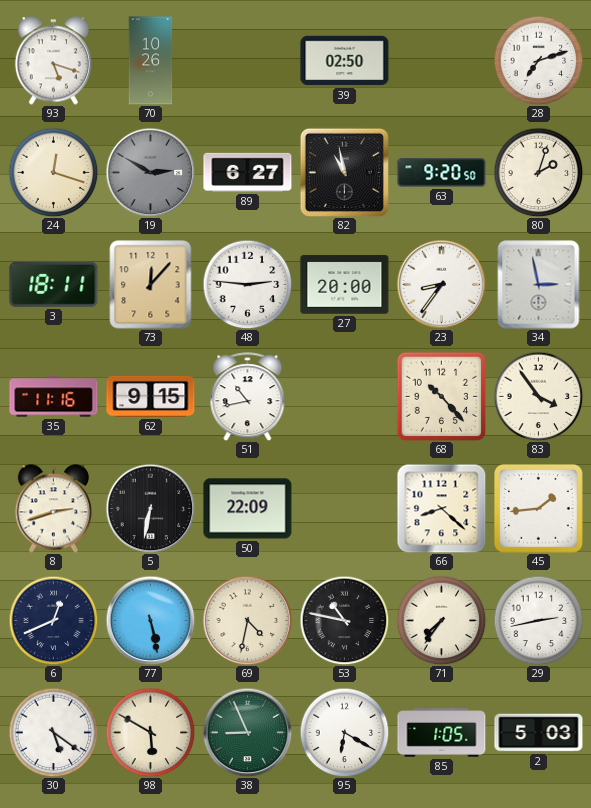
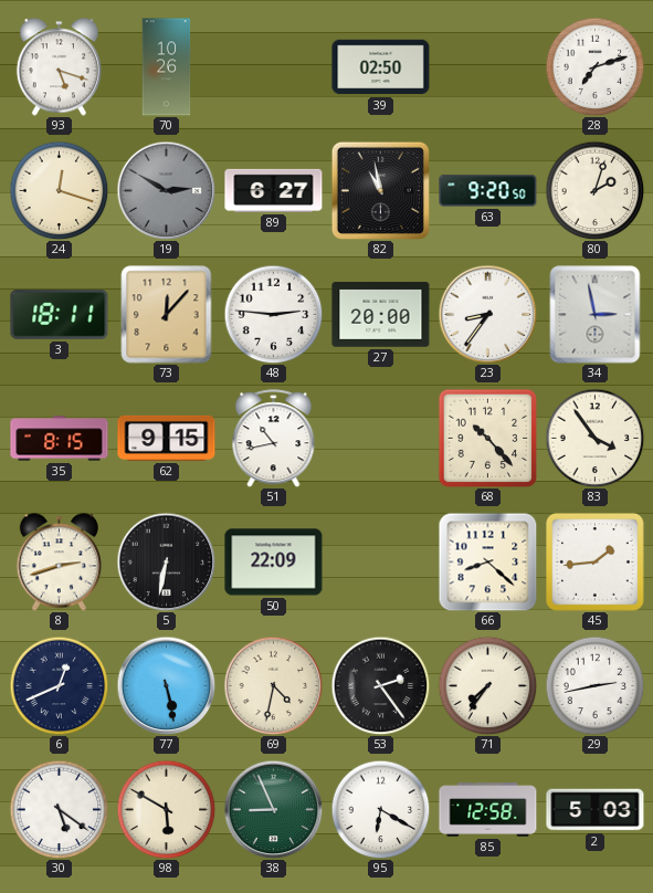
35: 11:16 -> 8:15 (60, 439)
53: 10:47 -> 2:24 (380, 685)
85: 1:05 -> 12:58 (488, 810)
